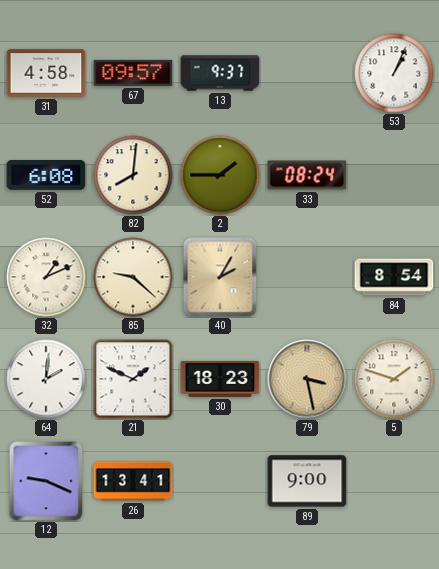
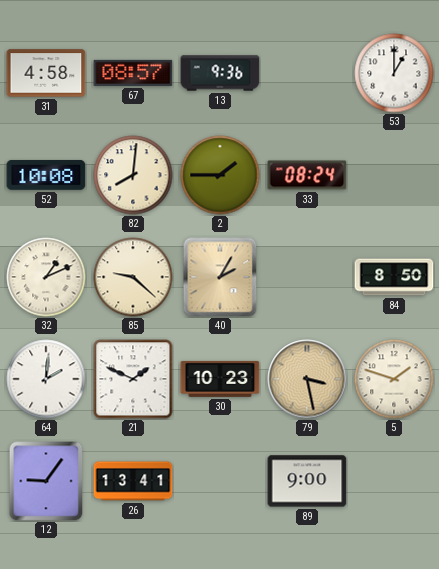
67: 09:57 -> 08:57 (133, 73)
13: 9:37 -> 9:36 (220, 73)
53: 1:04 -> 1:00 (394, 73)
52: 6:08 -> 10:08 (46, 175)
84: 8:54 -> 8:50 (394, 277)
30: 18:23 -> 10:23 (220, 379)
12: 9:19 -> 9:06 (46, 481)
